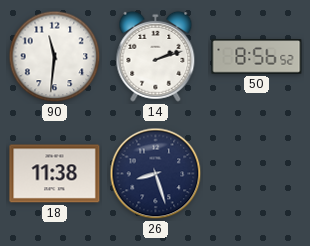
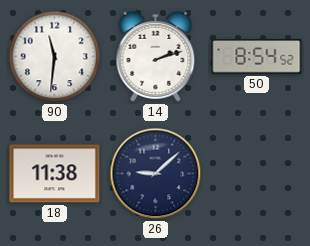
50: 8:56 -> 8:54 (257, 57)
26: 8:27 -> 9:08 (156, 174)
